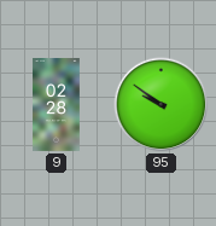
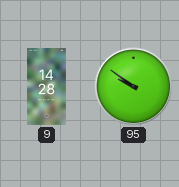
9: 02:28 -> 14:28 (47, 87)
